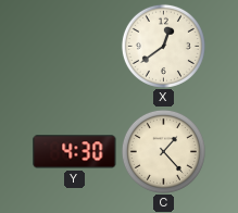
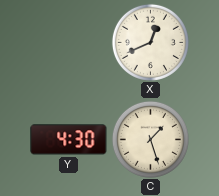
X: 12:39 -> 12:41 (150, 42)
C: 1:23 -> 1:27 (150, 139)
